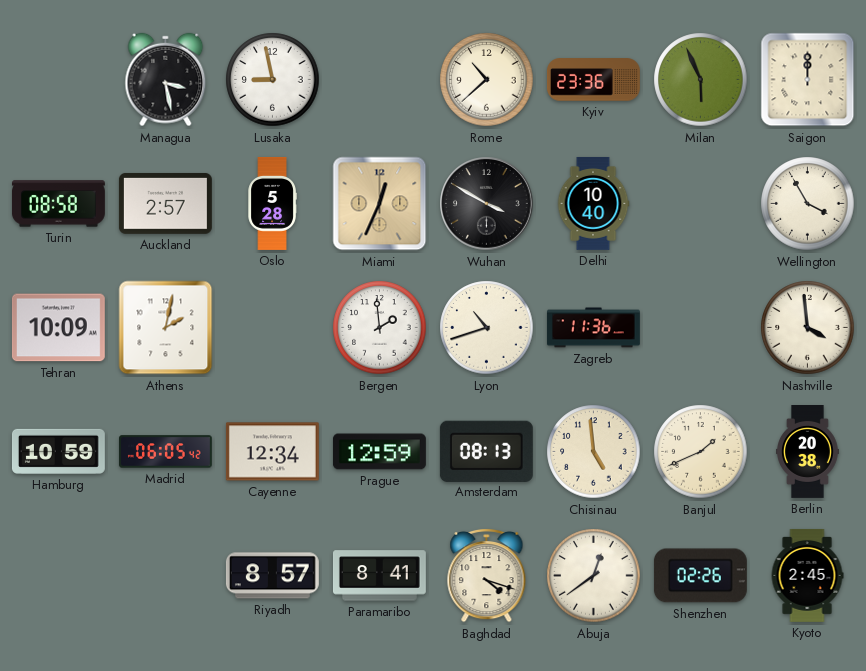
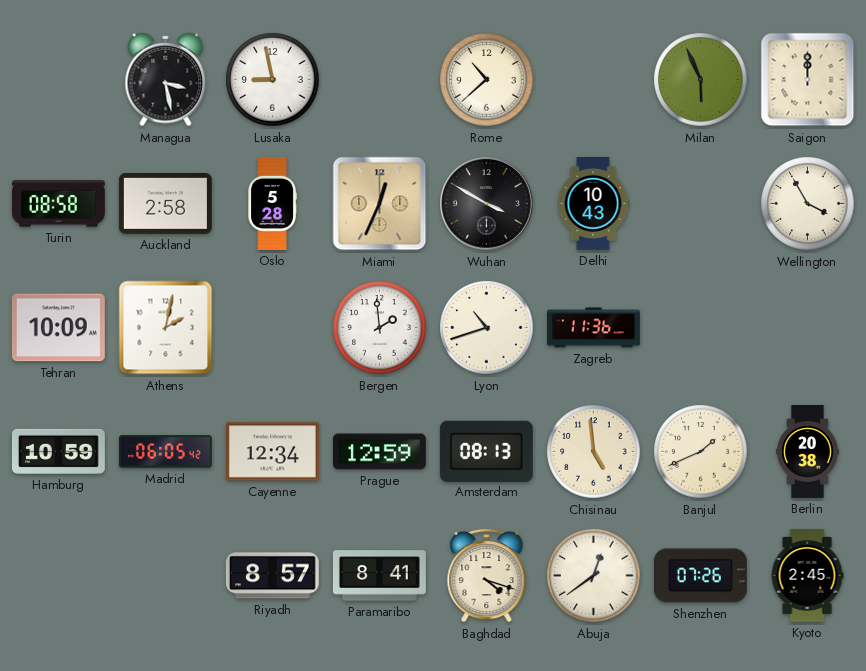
Kyiv: 23:36 -> none (593, 80)
Auckland: 2:57 -> 2:58 (165, 203)
Delhi: 10:40 -> 10:43 (593, 203)
Nashville: 3:59 -> none (808, 328)
Shenzhen: 02:26 -> 07:26 (700, 576)
